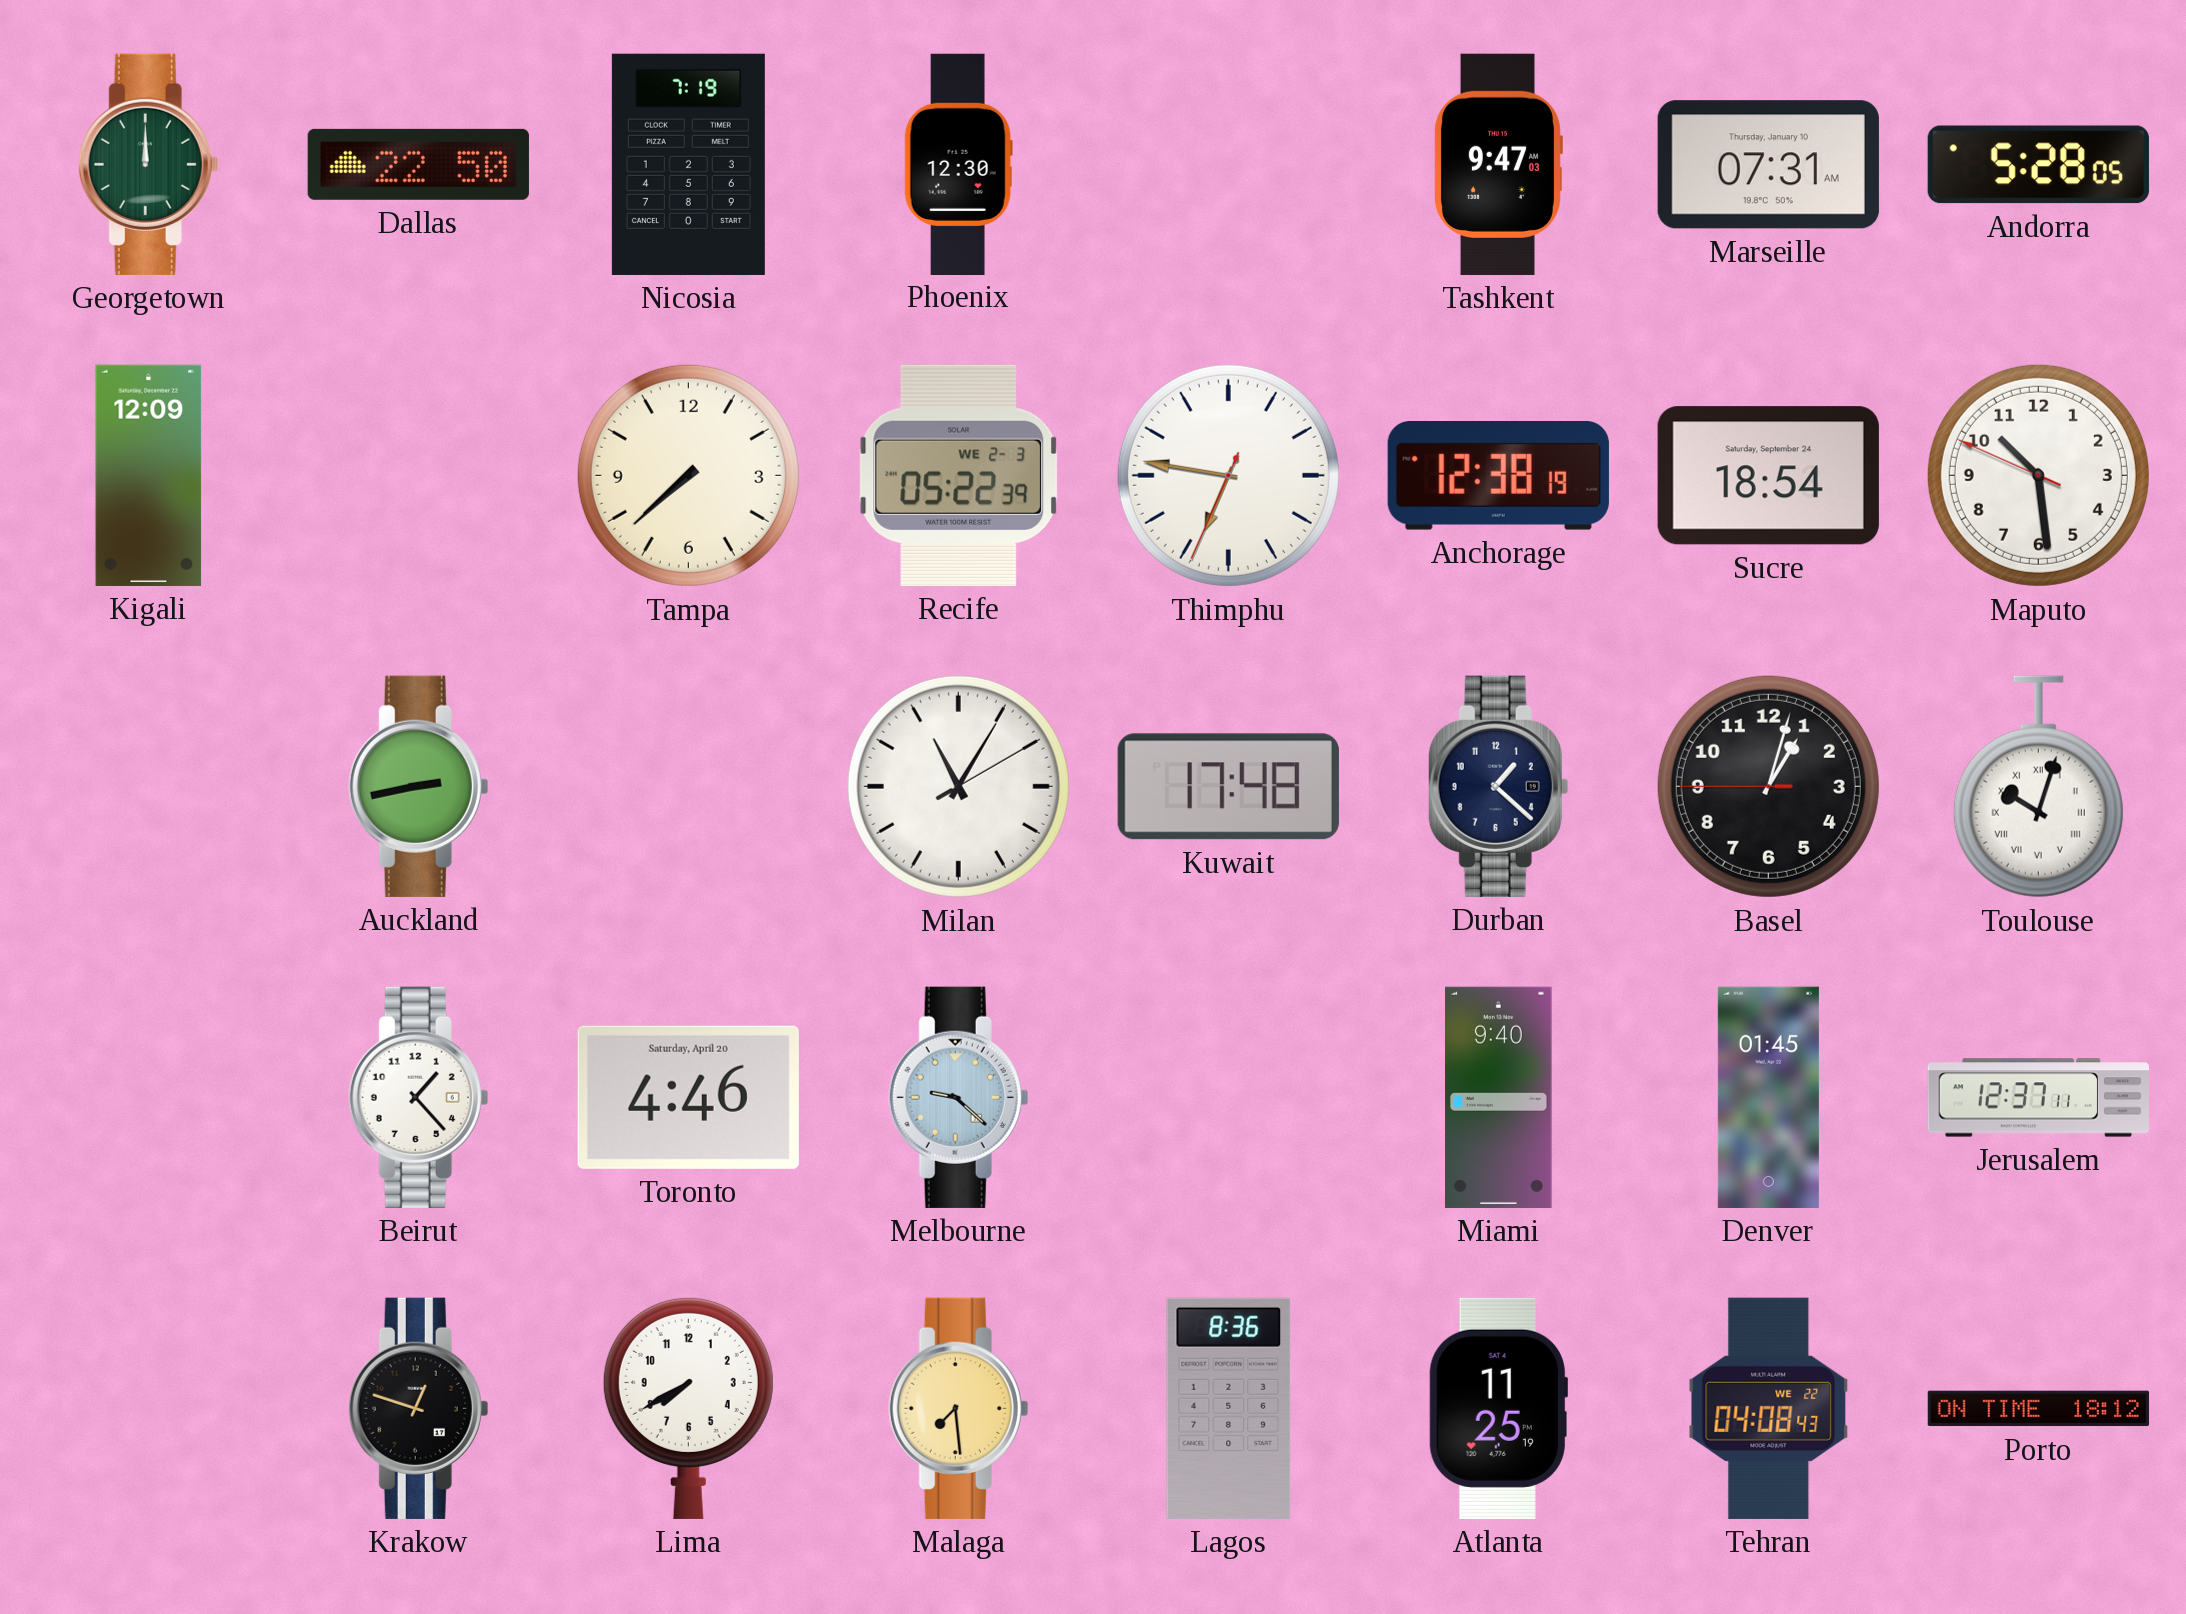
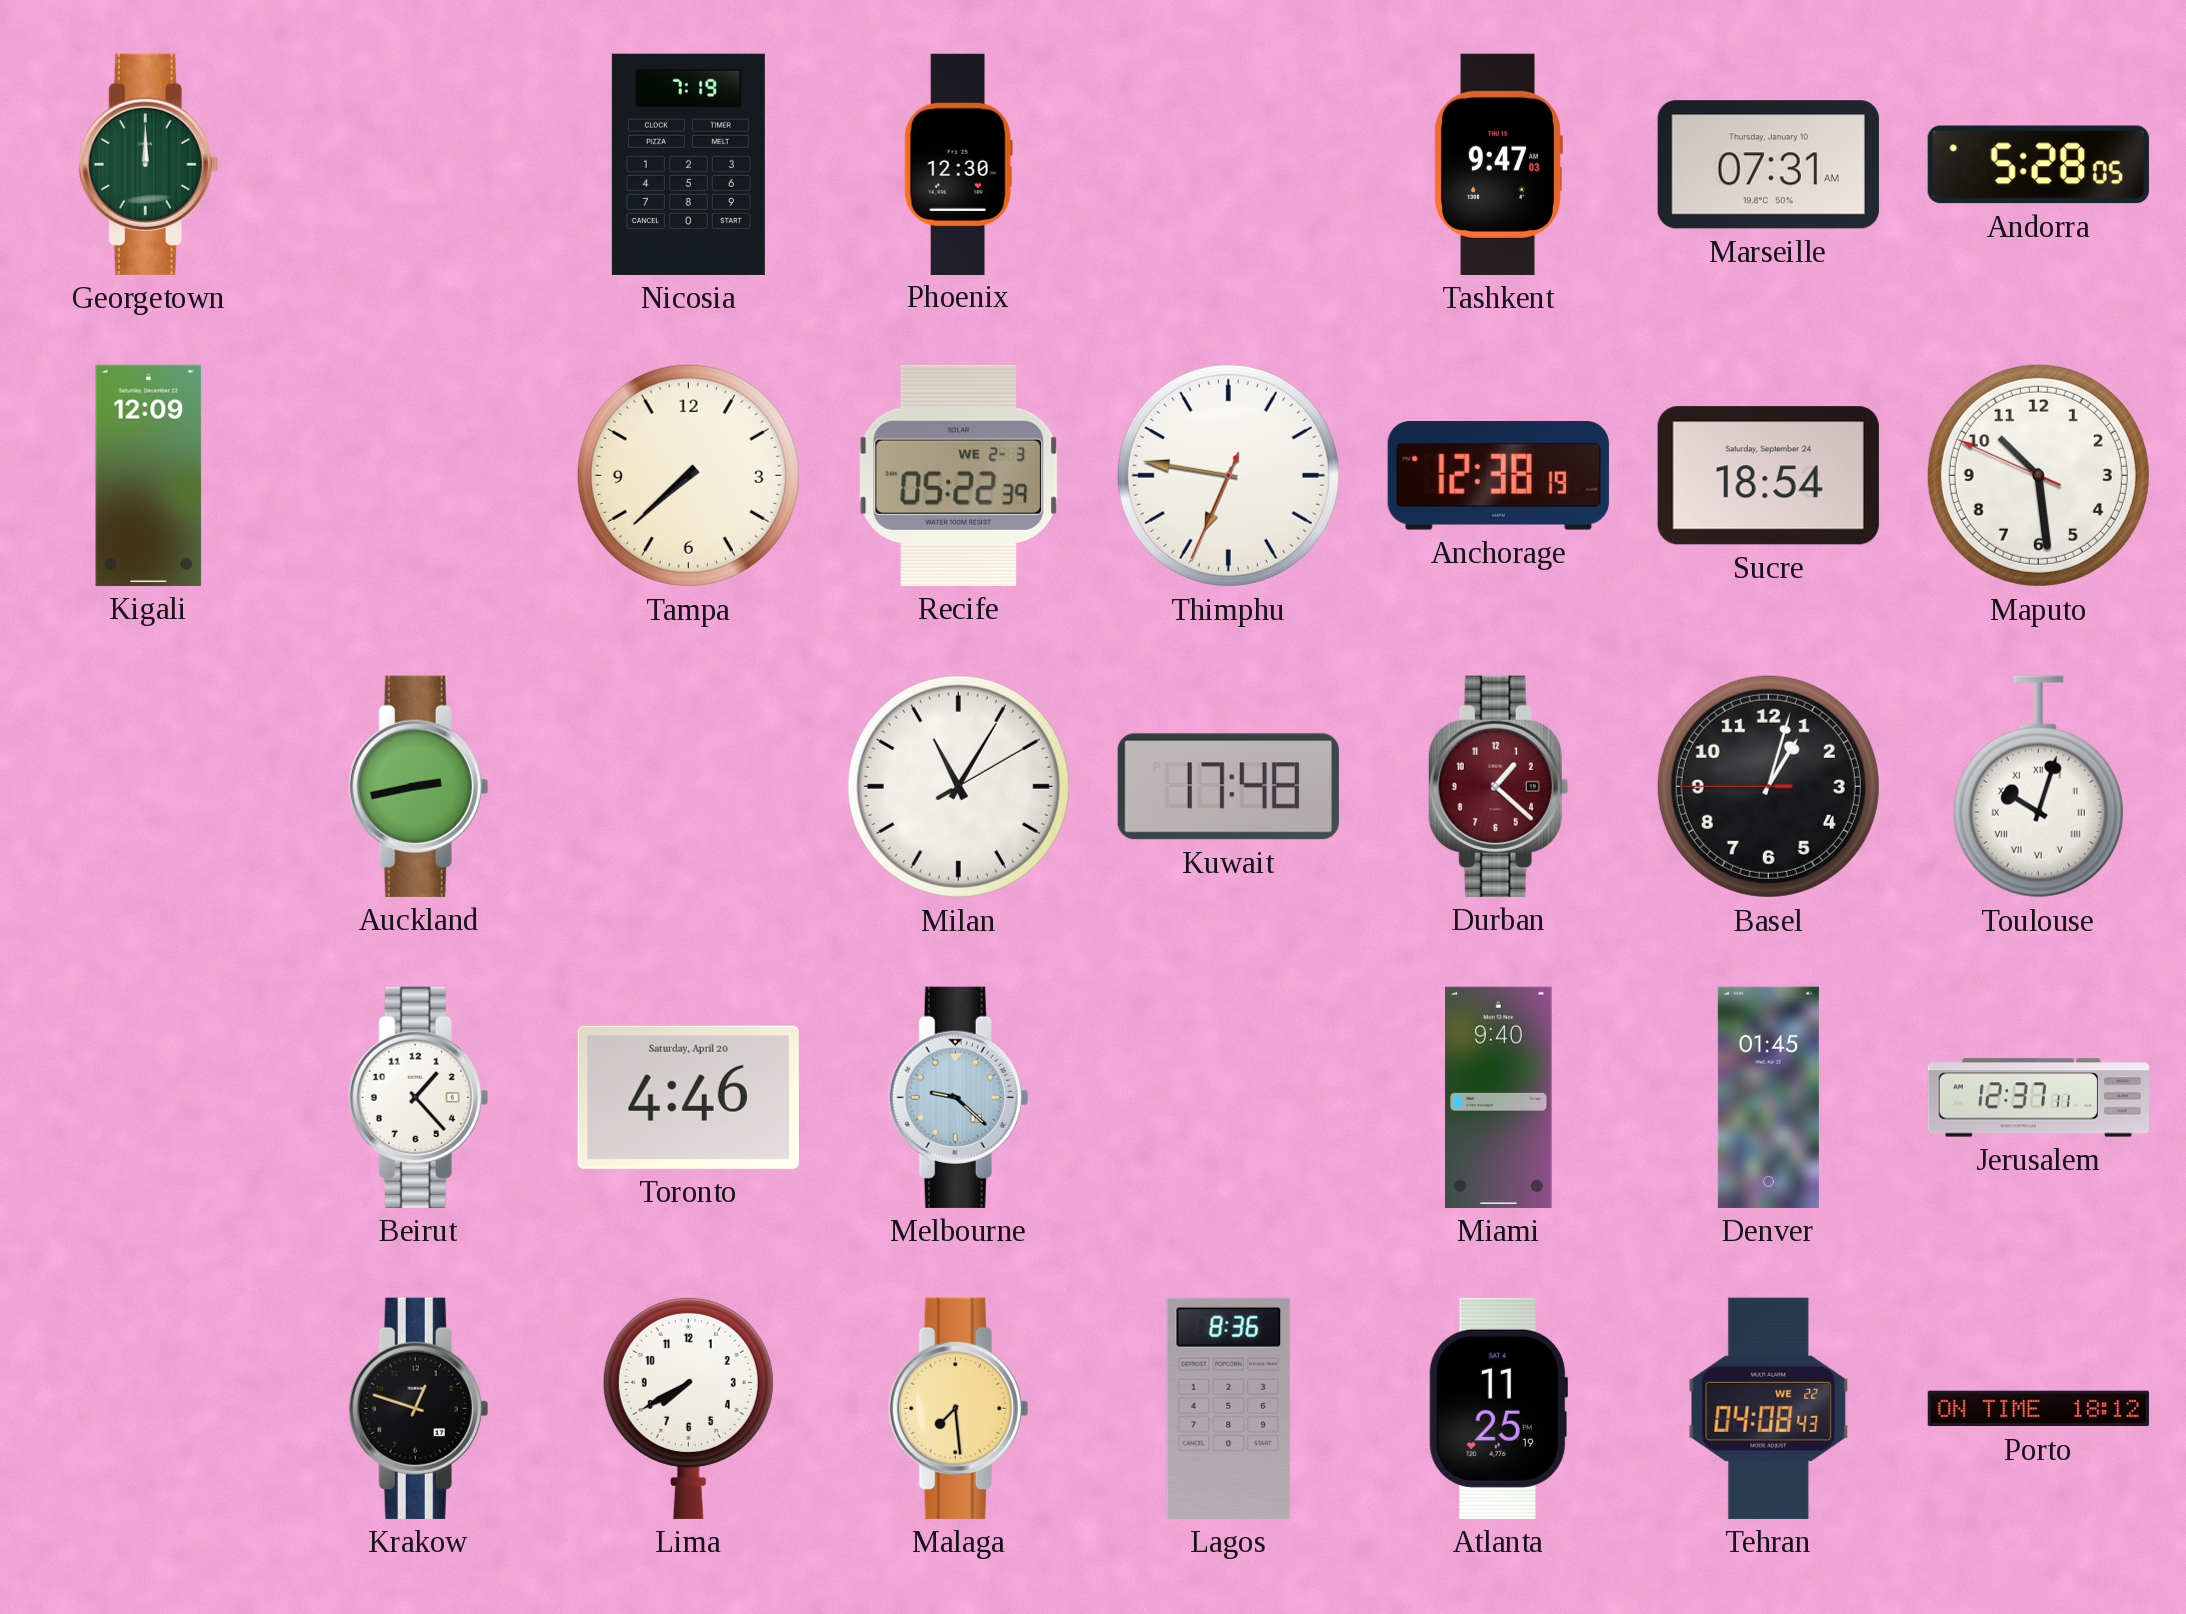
Dallas: 22:50 -> none (418, 164)
Durban dial: navy -> burgundy (1499, 786)
